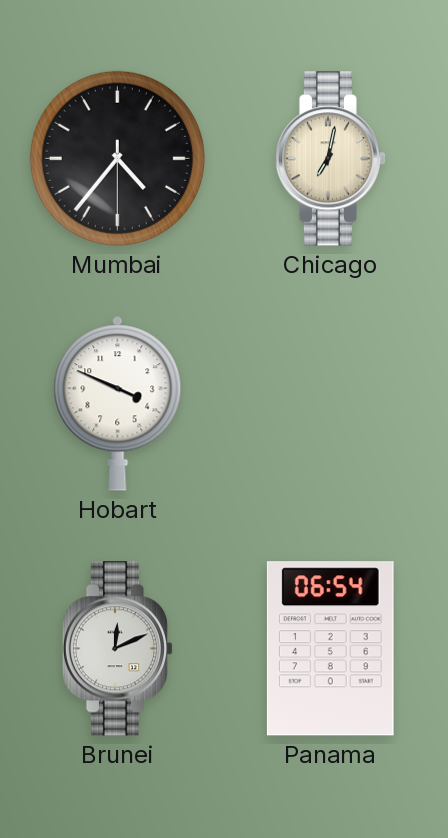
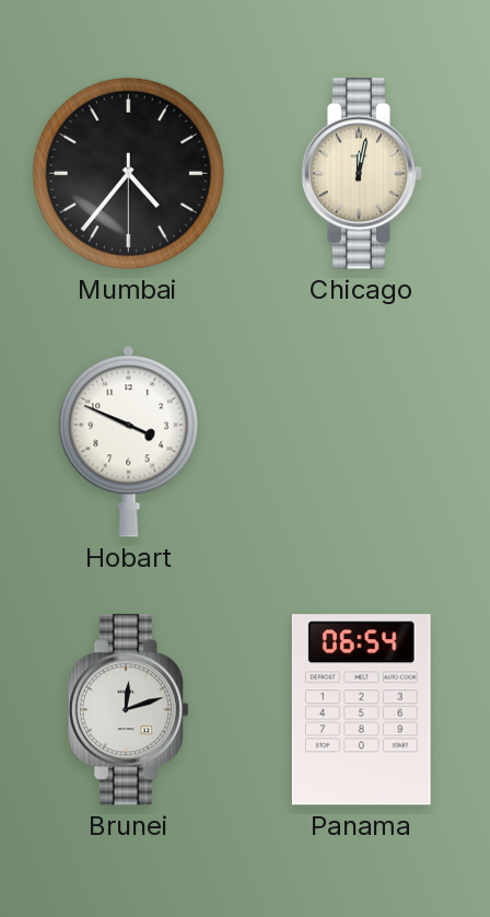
Chicago: 7:02 -> 12:02 (362, 174)
Brunei: 12:11 -> 12:12 (129, 710)
